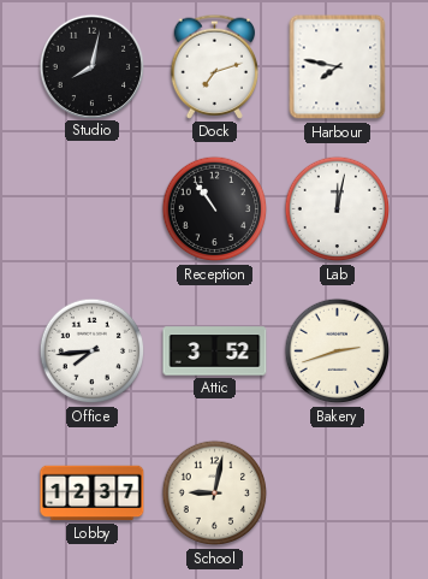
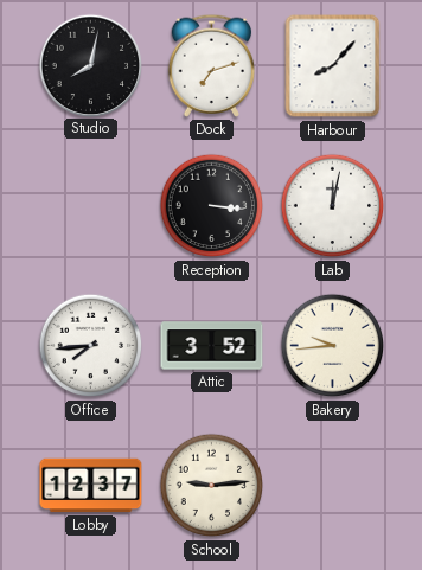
Harbour: 7:47 -> 8:07 (333, 66)
Reception: 10:54 -> 3:16 (212, 206)
Bakery: 2:42 -> 9:44 (333, 346)
School: 9:02 -> 9:14 (212, 486)
